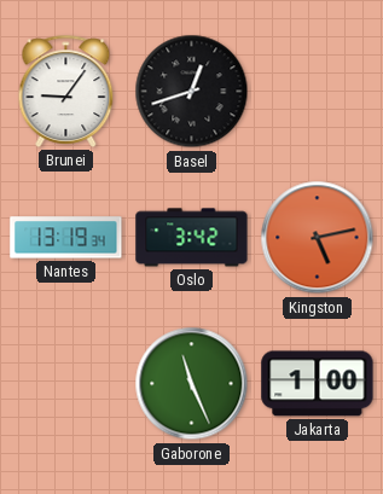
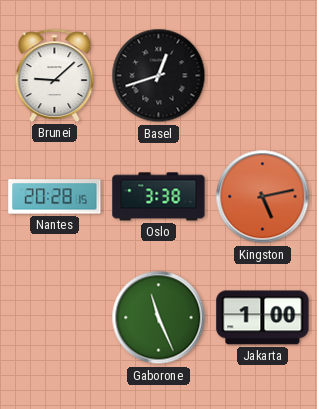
Brunei: 9:06 -> 9:08 (55, 75)
Nantes: 13:19 -> 20:28 (55, 197)
Oslo: 3:42 -> 3:38 (159, 197)
